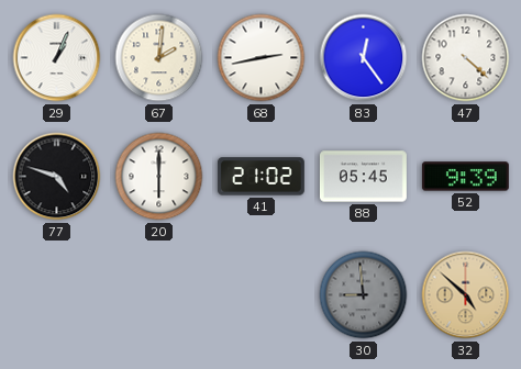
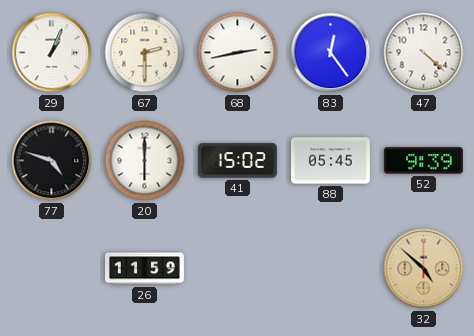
67: 2:01 -> 2:30 (145, 53)
41: 21:02 -> 15:02 (237, 161)
26: none -> 11:59 (144, 269)
30: 8:59 -> none (364, 295)
